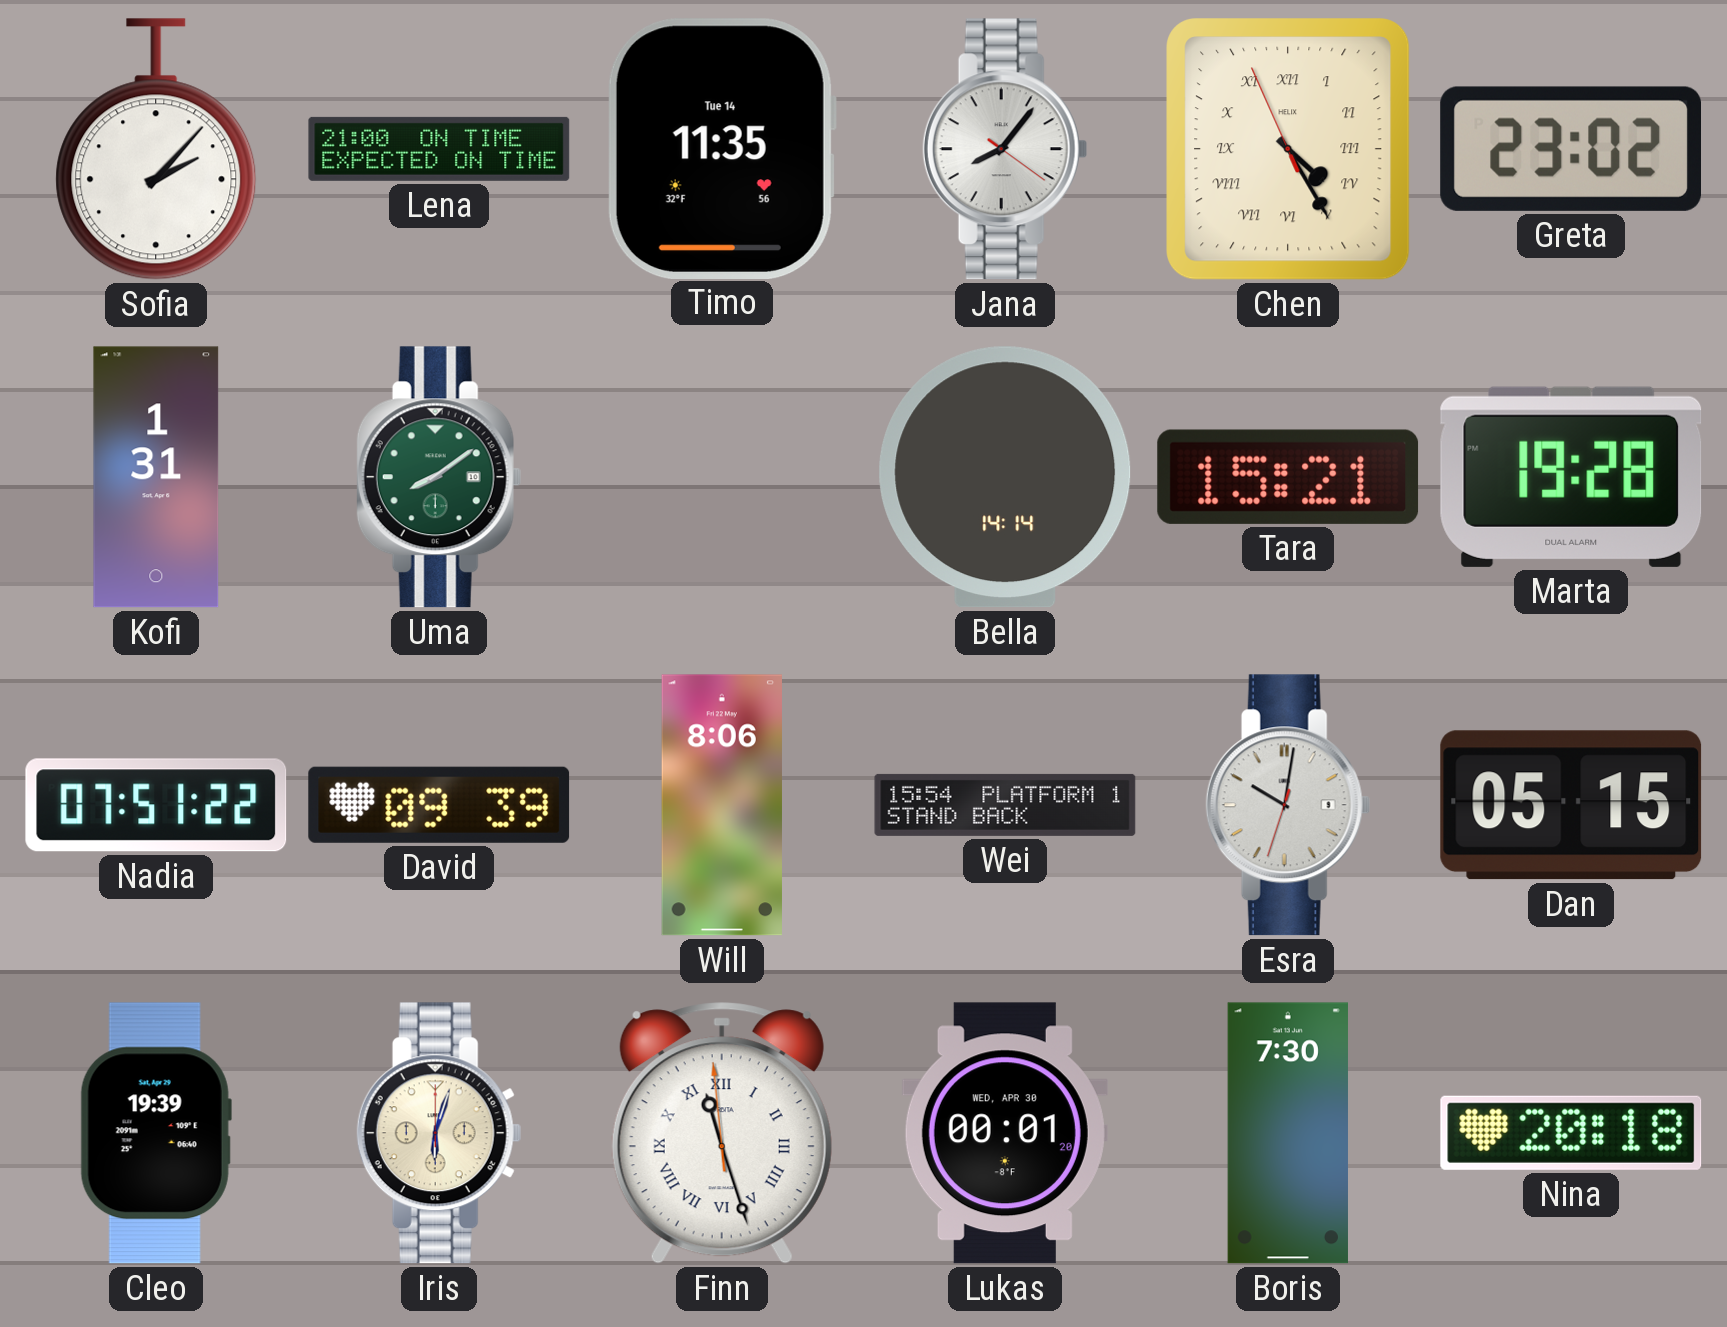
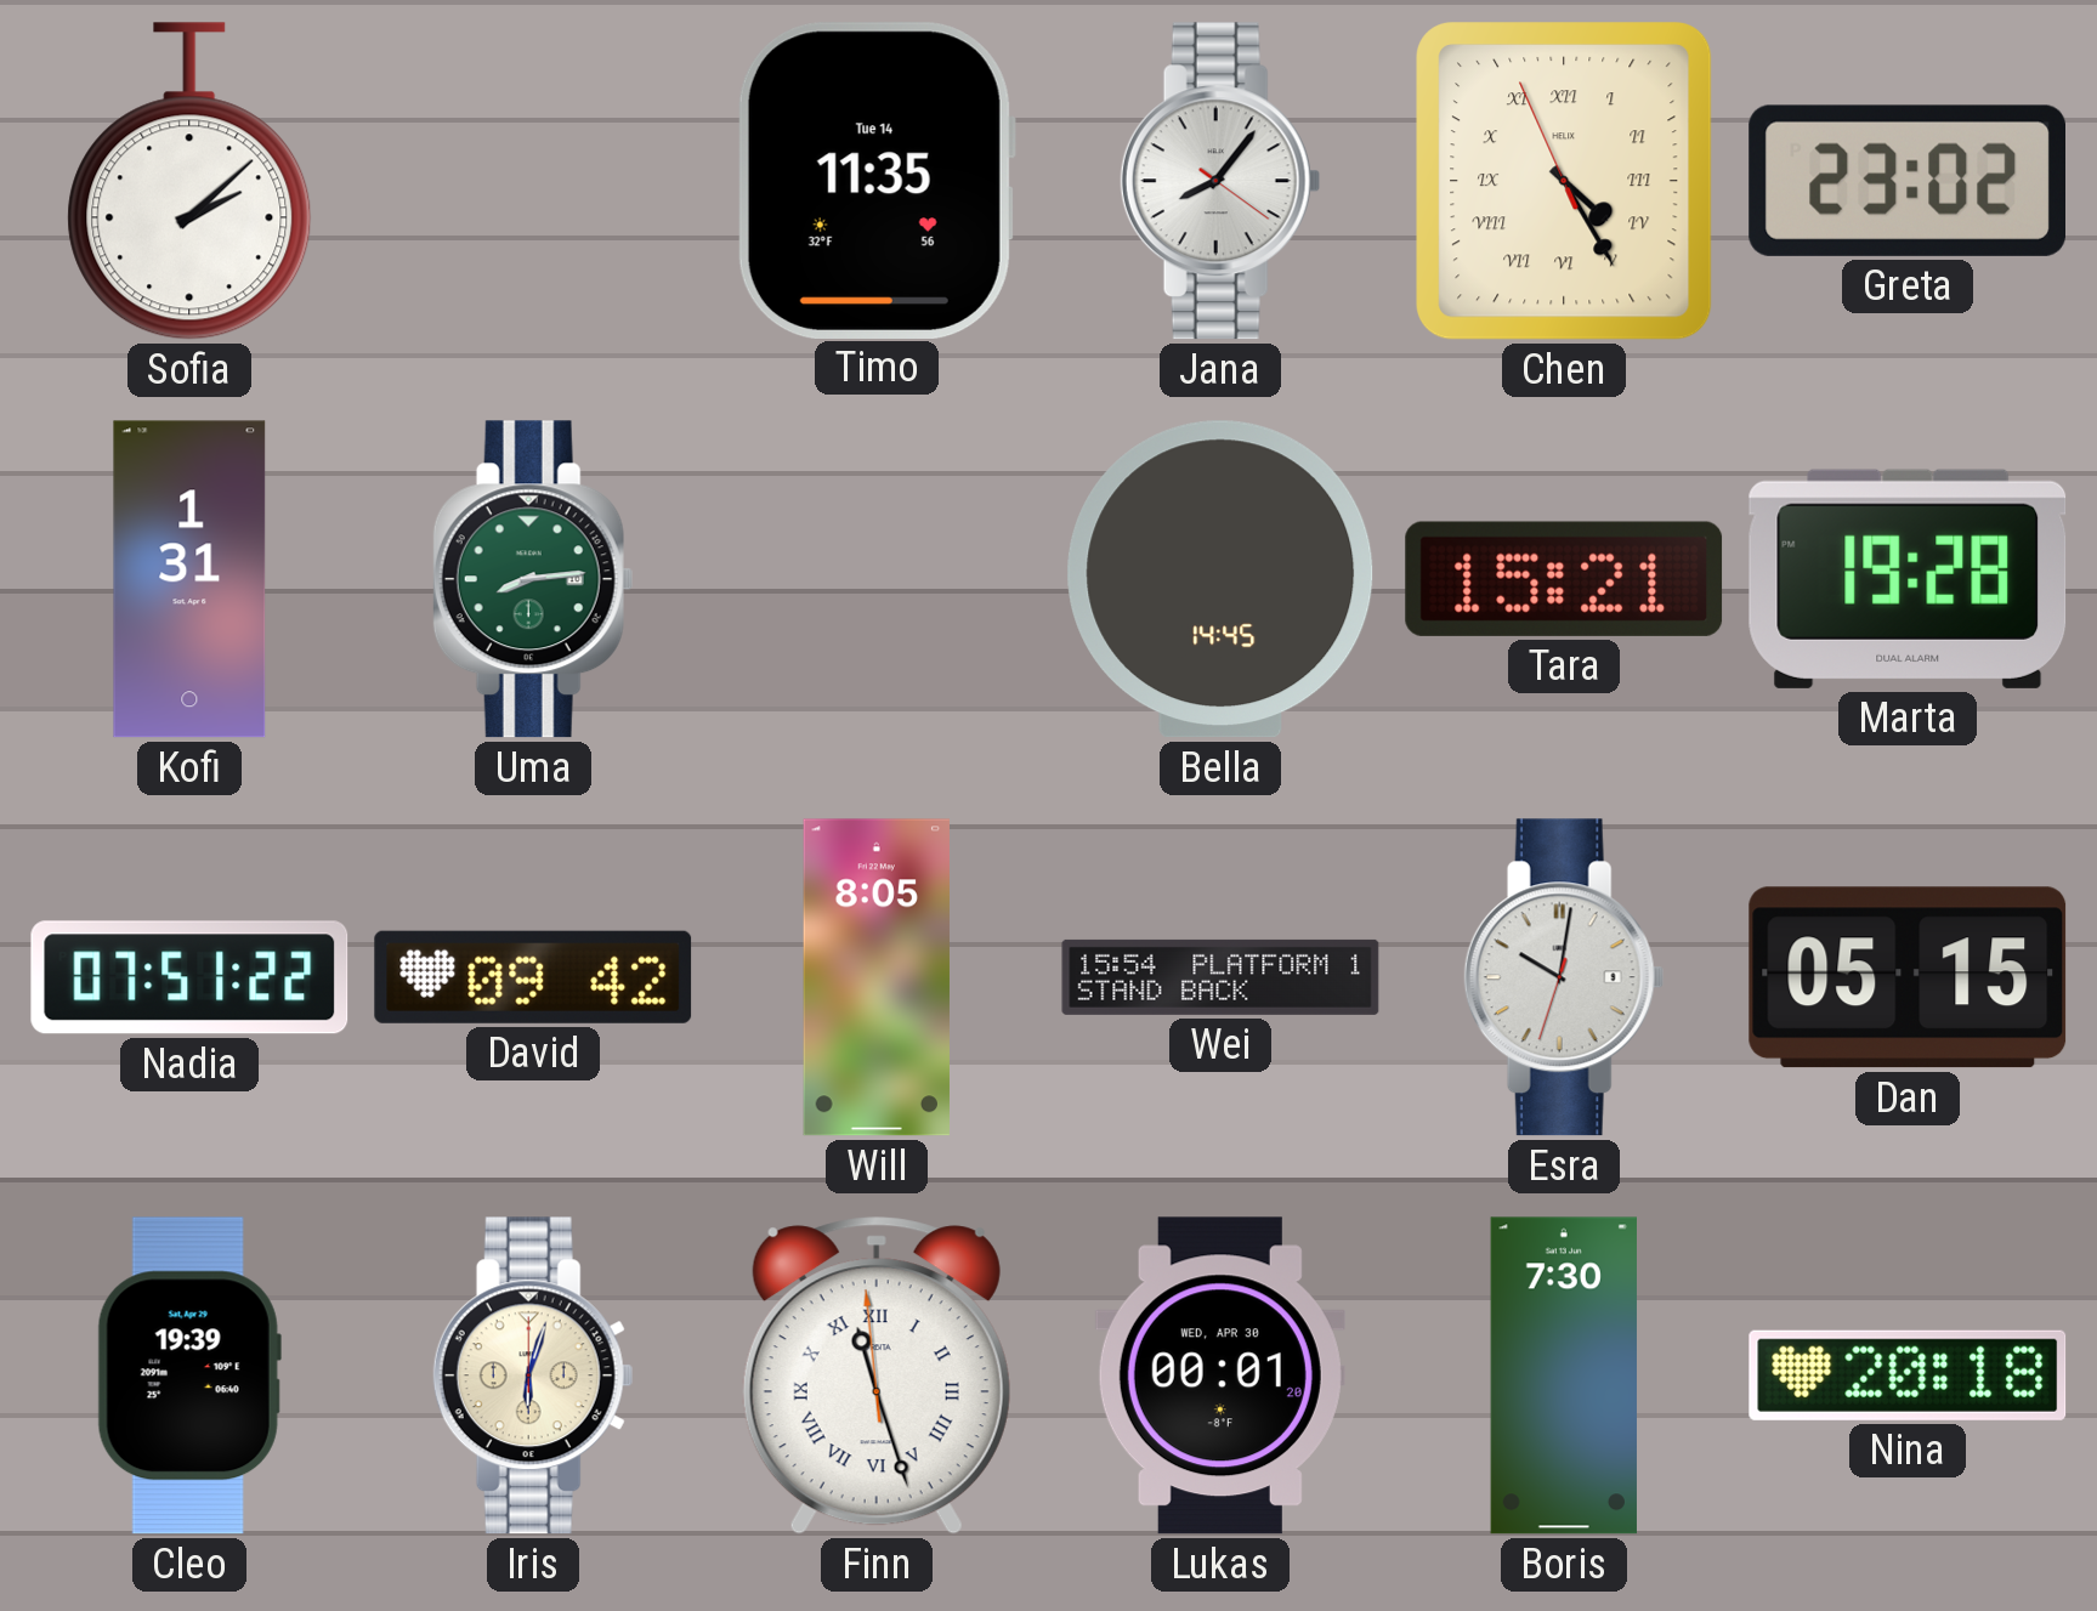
Sofia: 2:07 -> 2:08 (189, 181)
Lena: 21:00 -> none (439, 149)
Uma: 8:09 -> 8:14 (533, 579)
Bella: 14:14 -> 14:45 (1220, 579)
David: 09:39 -> 09:42 (533, 977)
Will: 8:06 -> 8:05 (877, 977)
